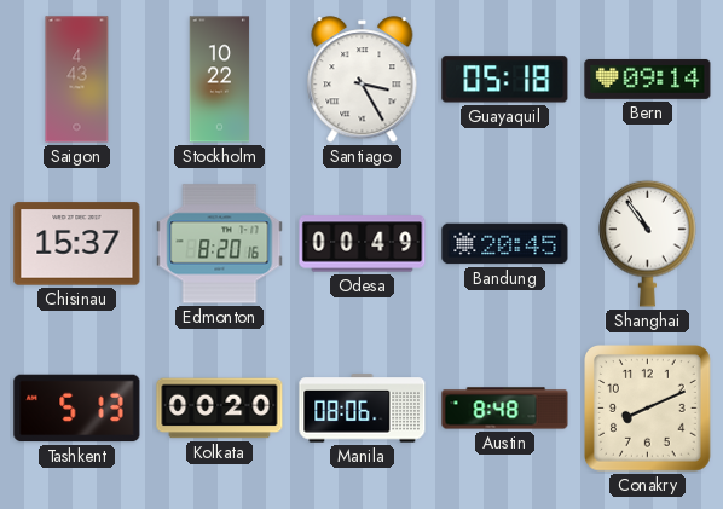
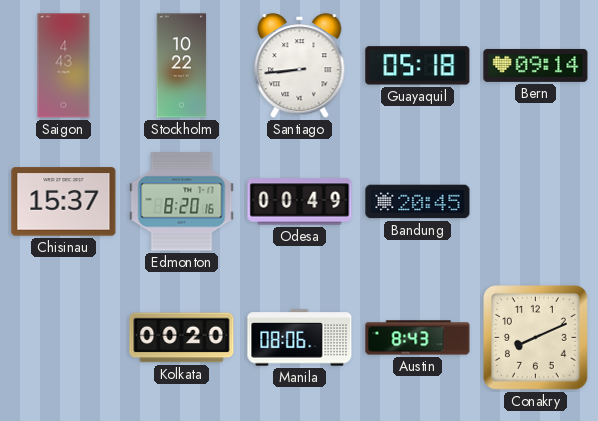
Santiago: 3:25 -> 8:44 (300, 66)
Shanghai: 10:54 -> none (648, 243)
Tashkent: 5:13 -> none (77, 409)
Austin: 8:48 -> 8:43 (418, 338)
